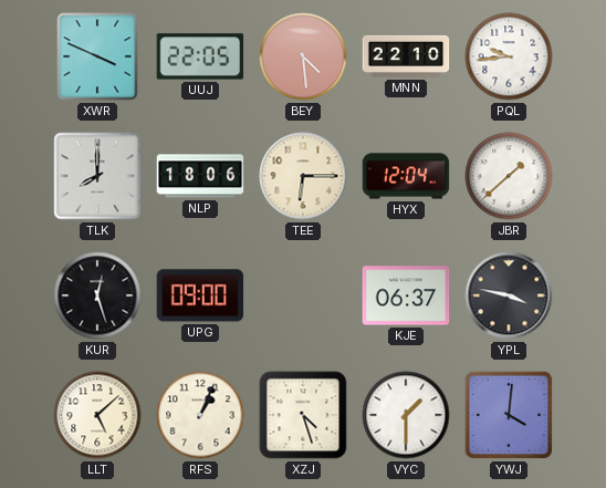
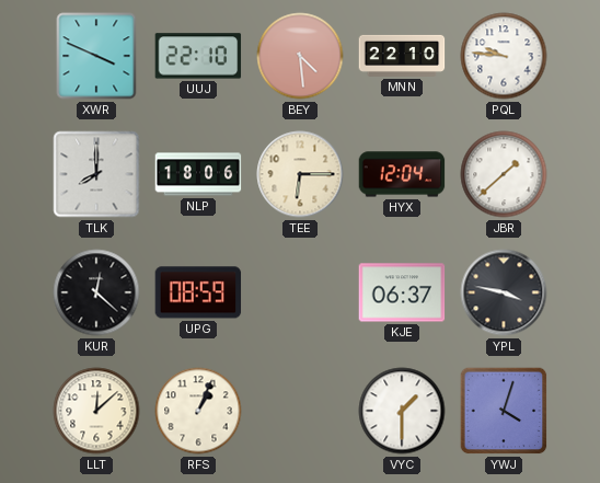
UUJ: 22:05 -> 22:10 (198, 56)
PQL: 9:44 -> 9:46 (504, 56)
KUR: 12:27 -> 12:22 (96, 292)
UPG: 09:00 -> 08:59 (198, 292)
LLT: 5:08 -> 12:08 (96, 411)
XZJ: 4:27 -> none (303, 415)
YWJ: 4:01 -> 4:03 (504, 411)
